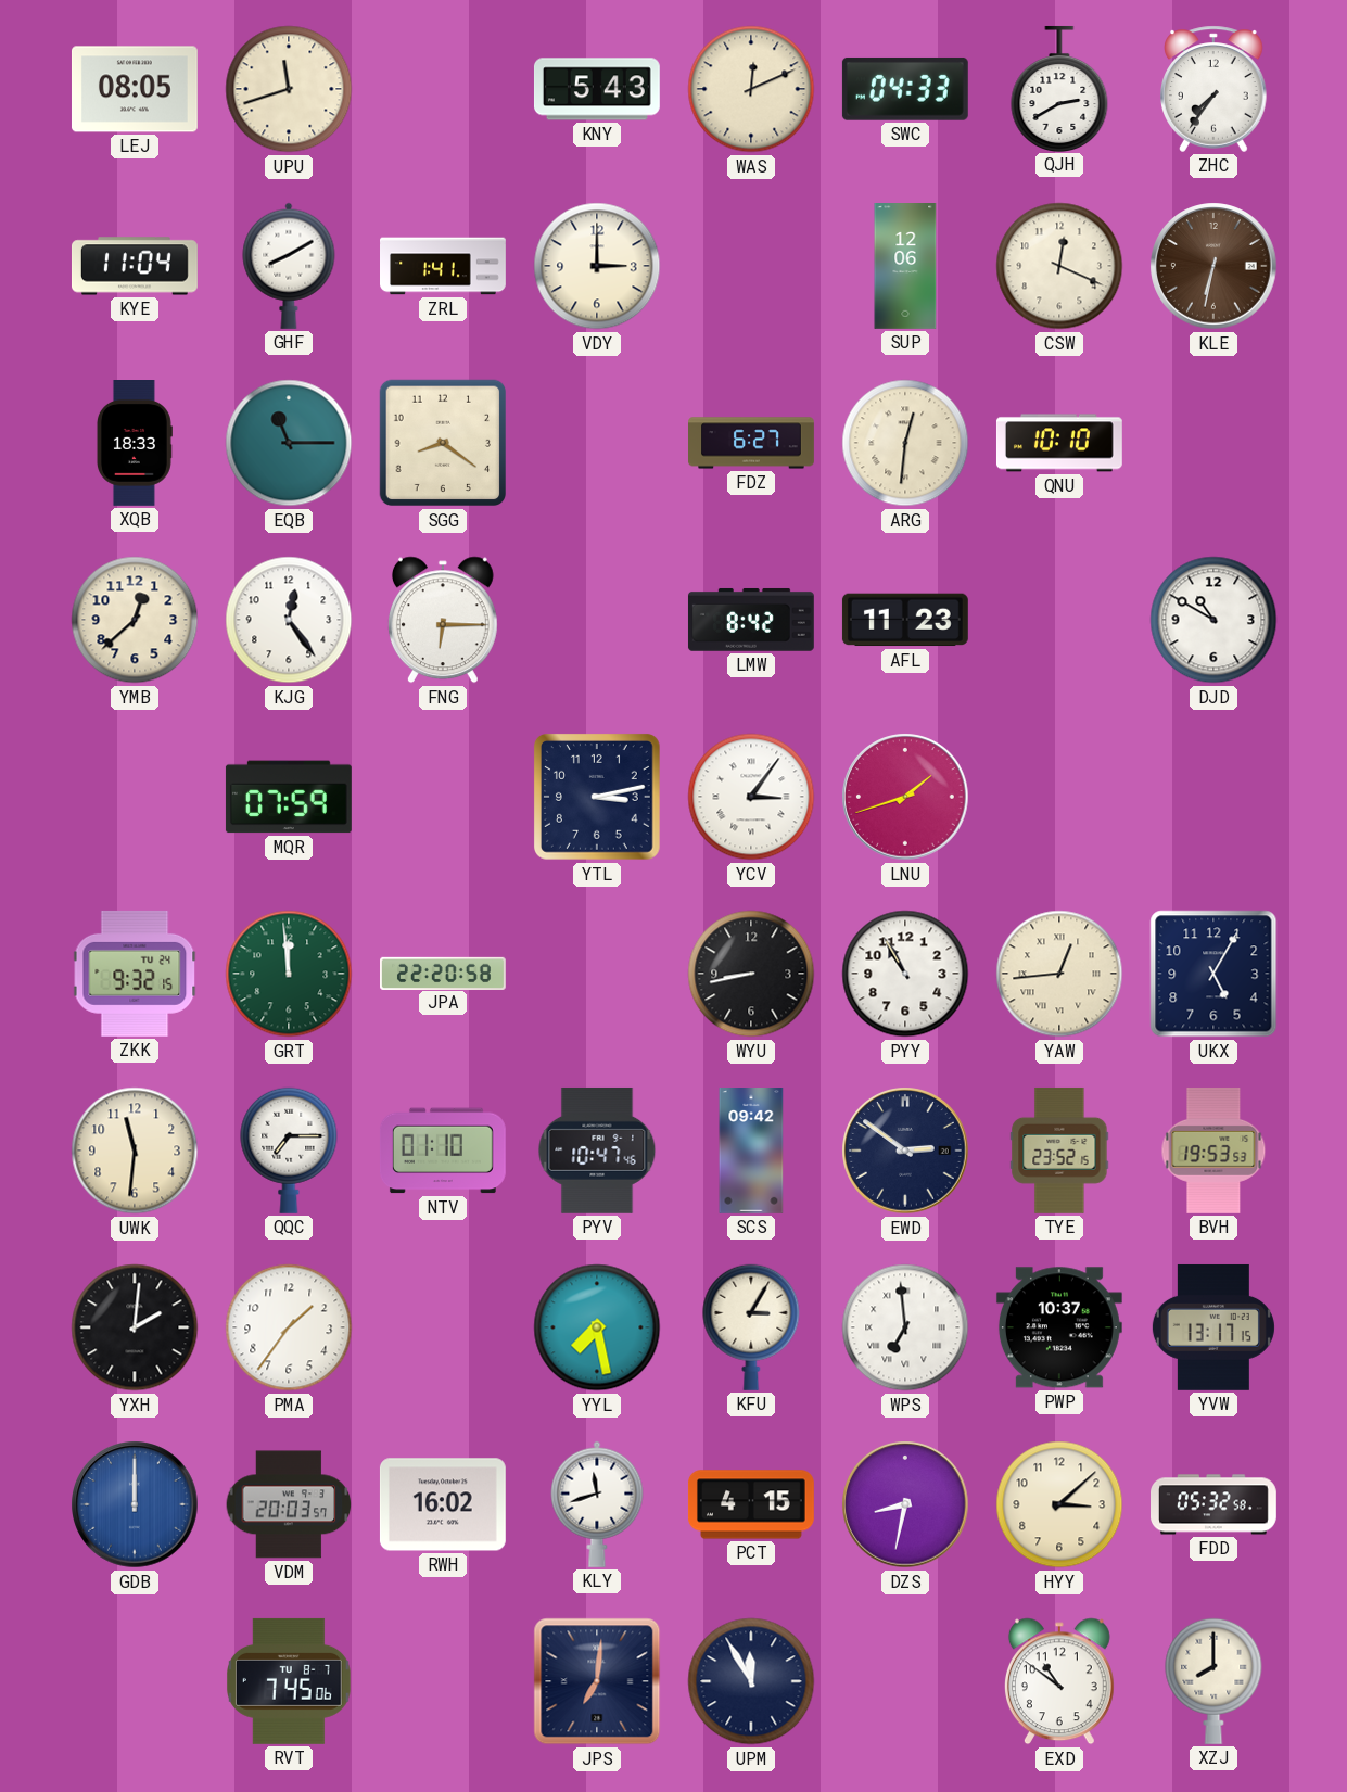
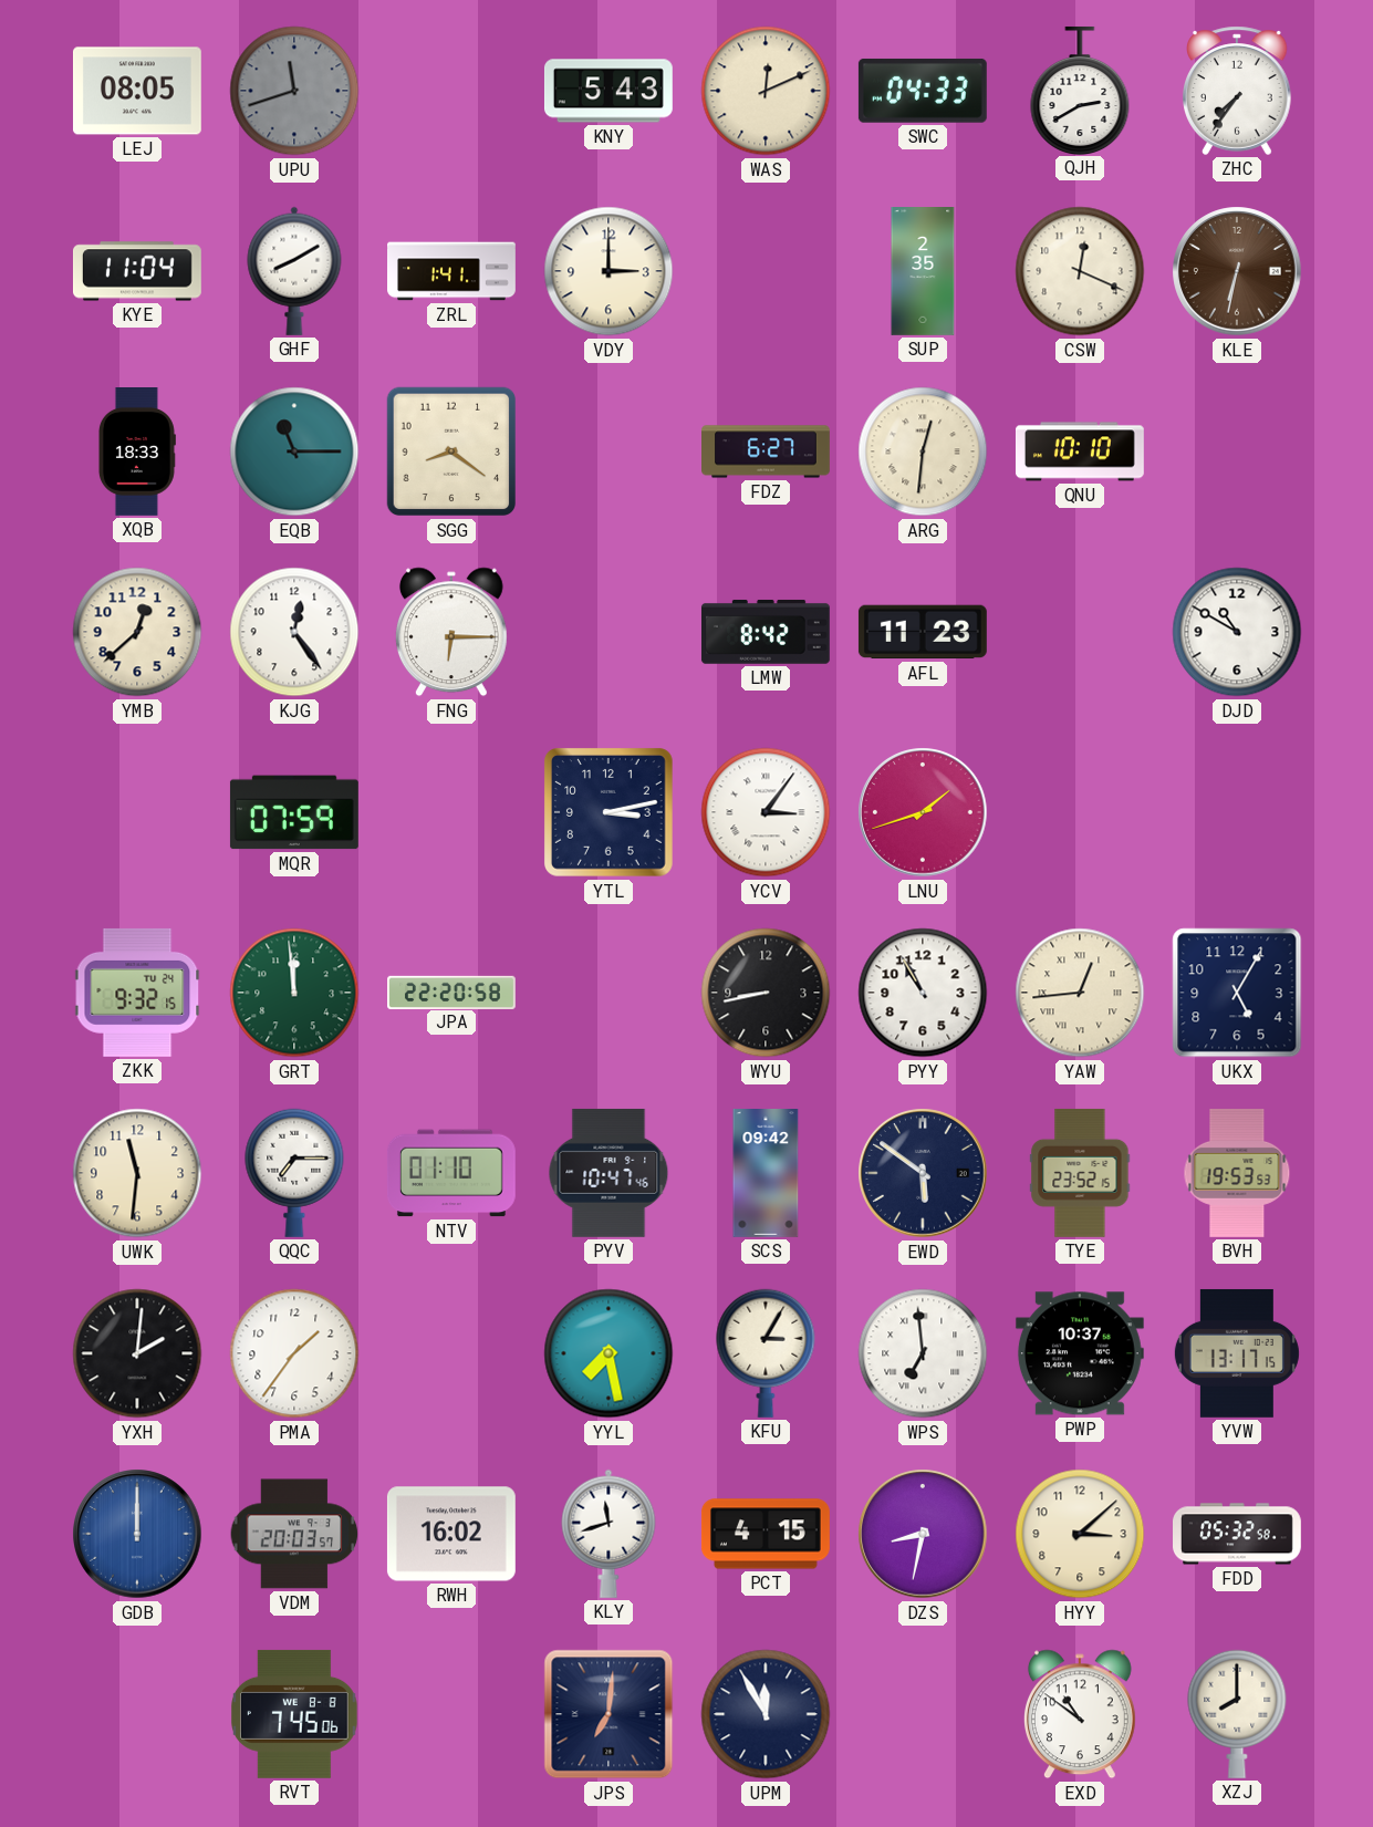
UPU dial: cream -> grey (294, 91)
SUP: 12:06 -> 2:35 (923, 272)
EWD: 2:51 -> 5:51 (923, 1173)
RVT date: TU 8-7 -> WE 8-8 (295, 1714)
